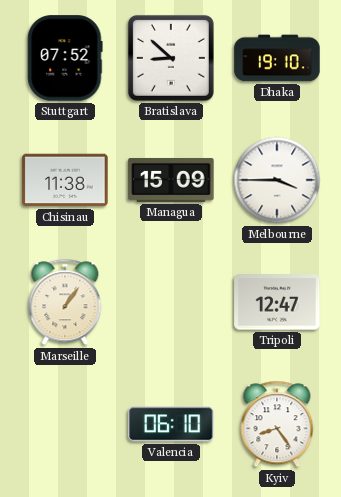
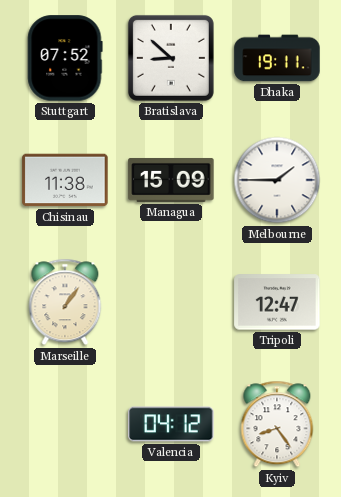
Dhaka: 19:10 -> 19:11 (277, 58)
Melbourne: 3:45 -> 1:45 (277, 180)
Valencia: 06:10 -> 04:12 (171, 424)
